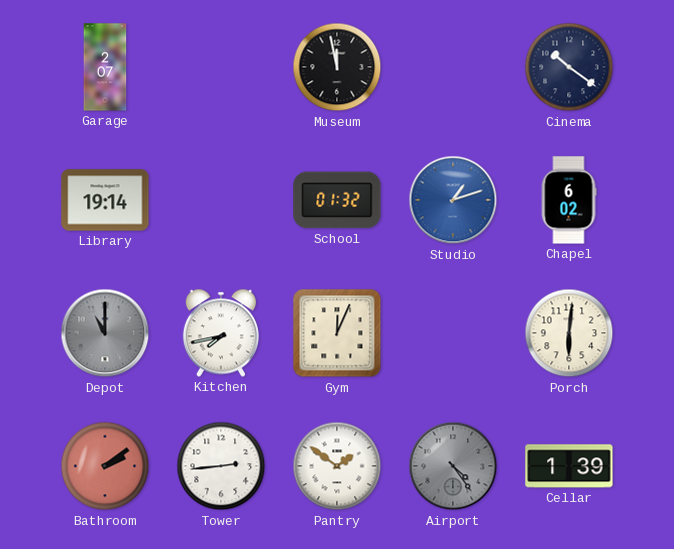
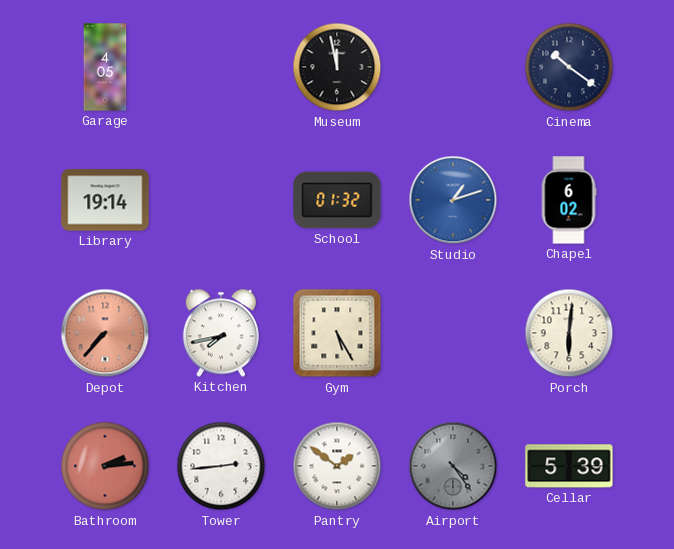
Garage: 2:07 -> 4:05 (105, 67)
Depot: 11:00 -> 7:37 (105, 333)
Depot dial: grey -> salmon (105, 333)
Gym: 12:04 -> 5:25 (337, 333)
Bathroom: 2:09 -> 2:14 (105, 466)
Cellar: 1:39 -> 5:39 (569, 466)
